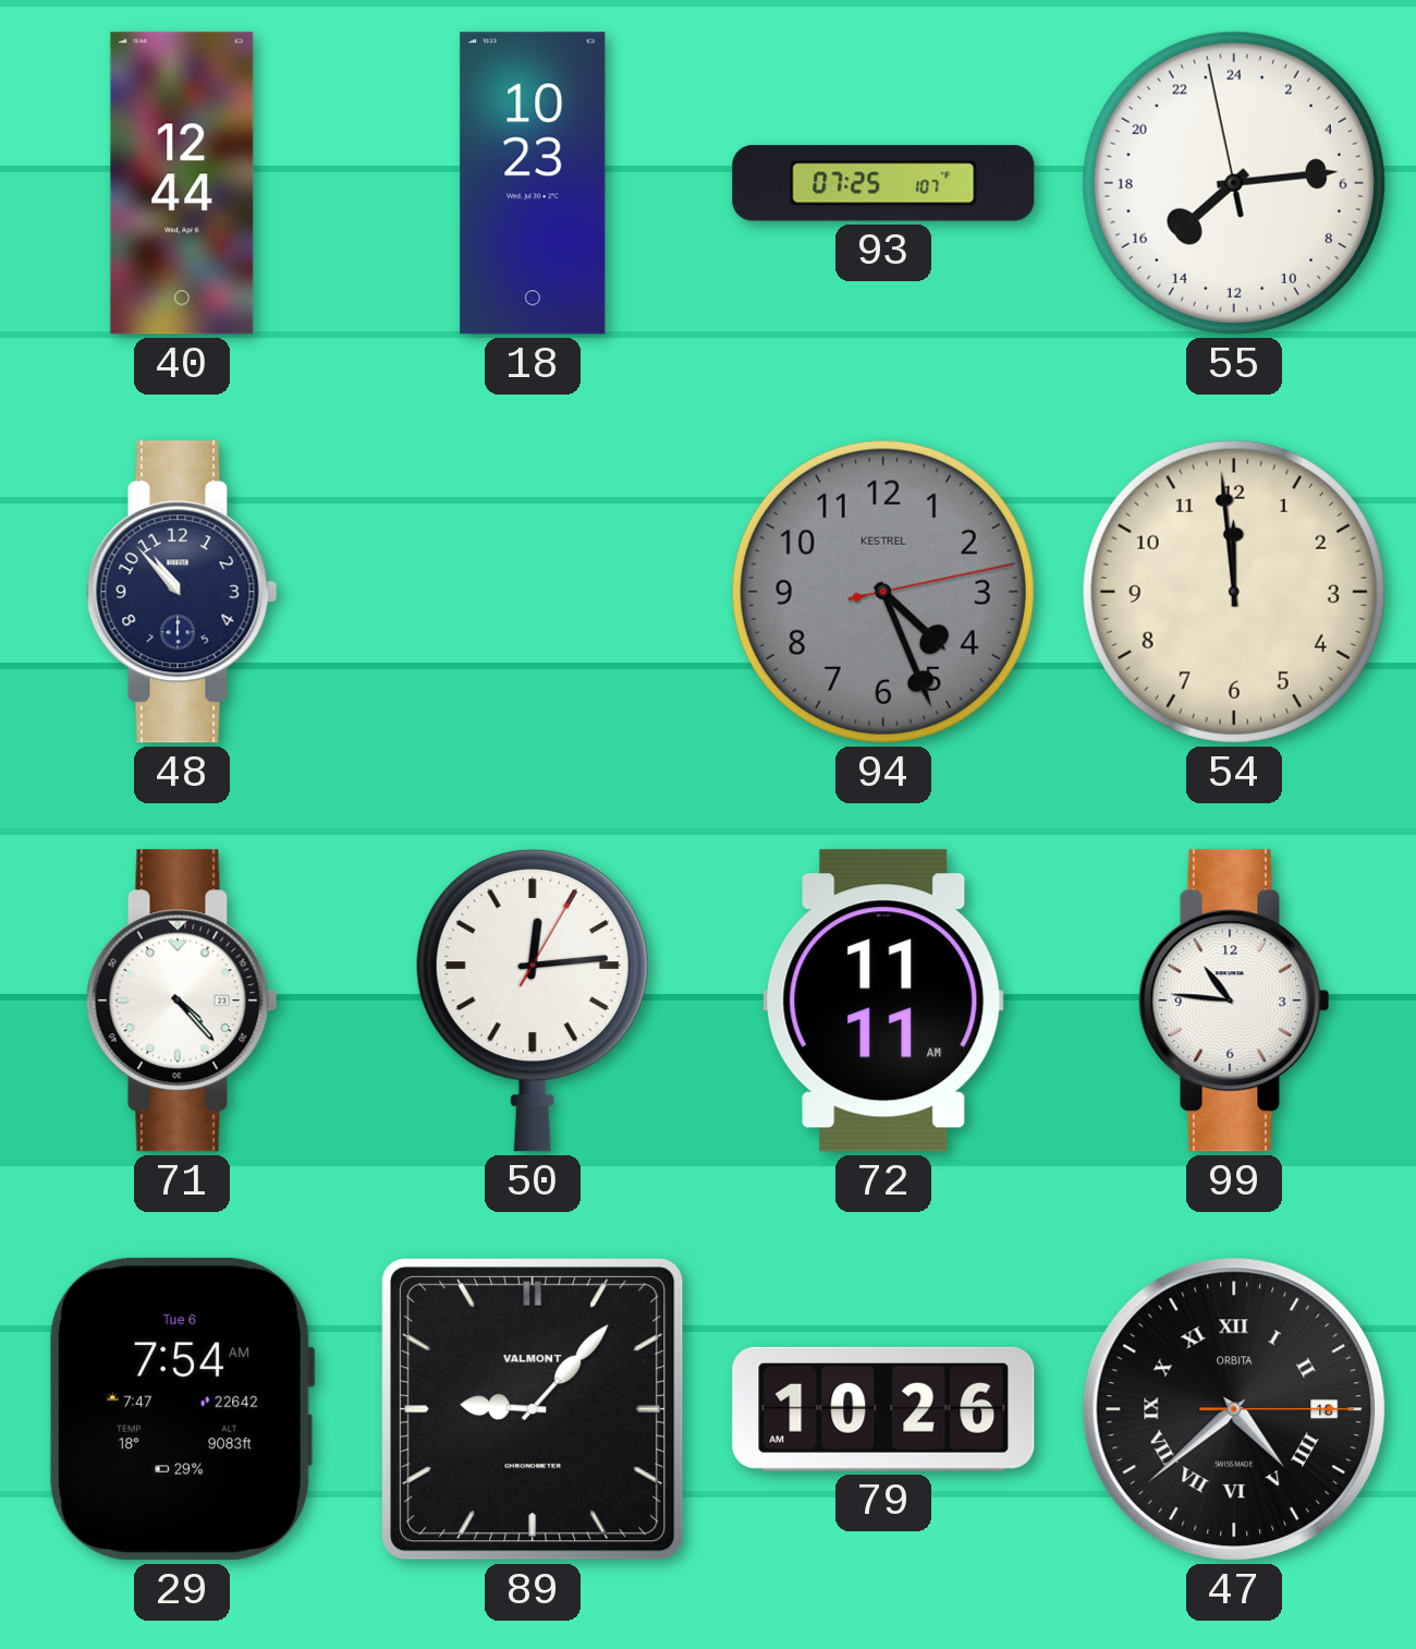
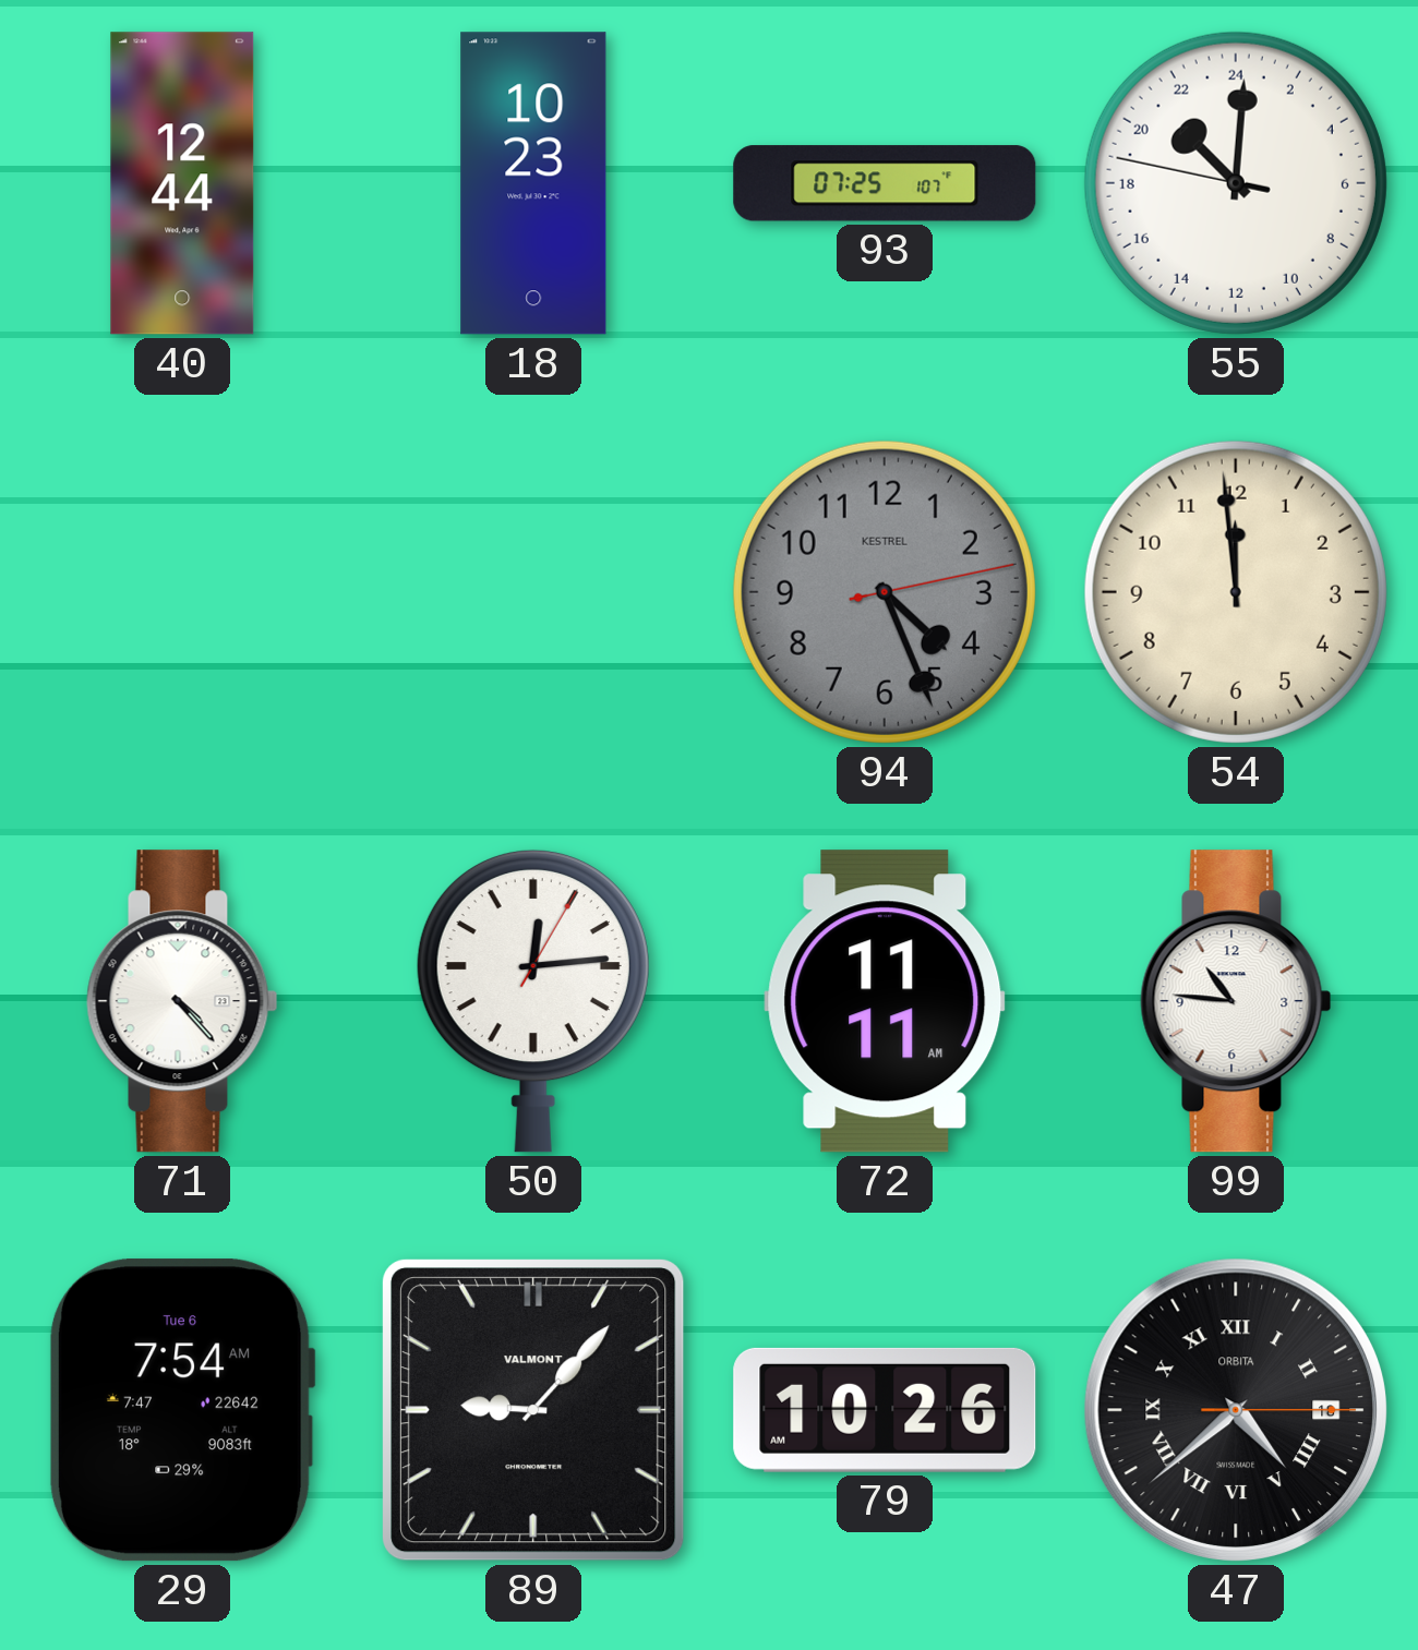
55: 15:13 -> 21:00 (1236, 183)
48: 10:53 -> none (182, 592)
